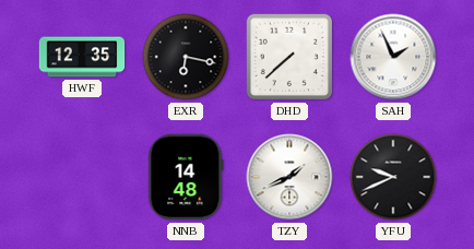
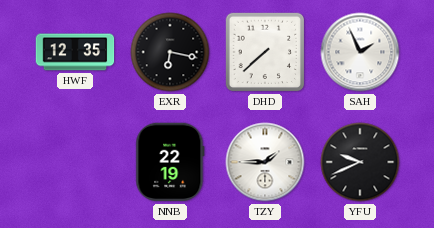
NNB: 14:48 -> 22:19 (170, 162)
TZY: 1:41 -> 1:45 (265, 162)
